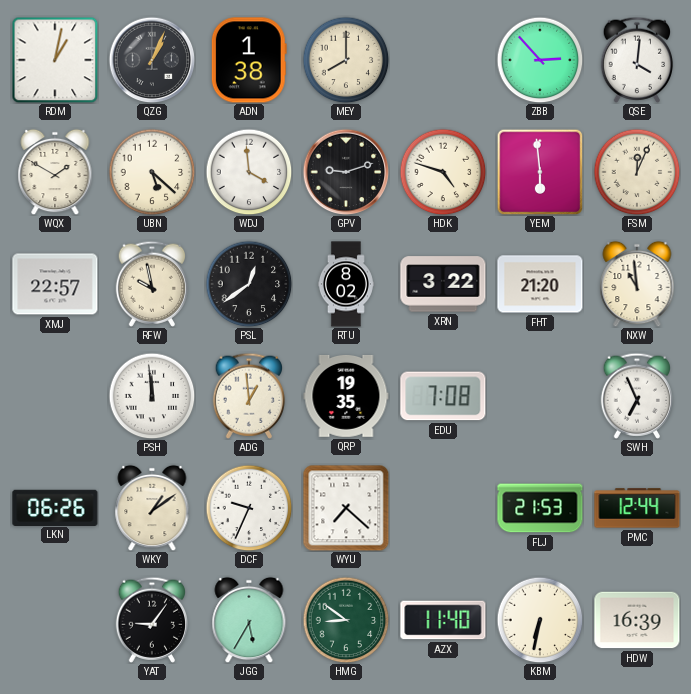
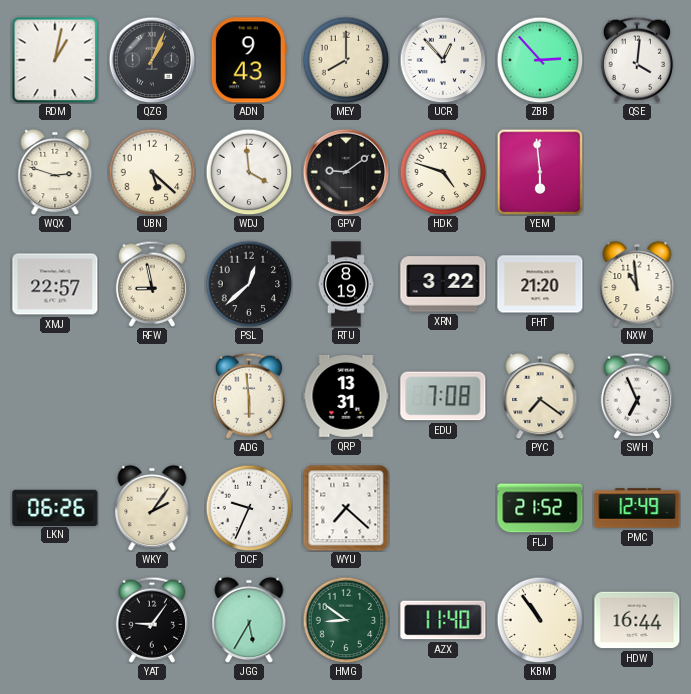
ADN: 1:38 -> 9:43 (249, 60)
UCR: none -> 12:53 (443, 60)
WQX: 1:50 -> 2:48 (55, 172)
GPV: 9:12 -> 9:09 (346, 172)
FSM: 12:04 -> none (637, 172)
RFW: 9:58 -> 8:58 (152, 284)
PSL: 12:39 -> 12:38 (249, 284)
RTU: 8:02 -> 8:19 (346, 284)
PSH: 11:59 -> none (152, 396)
ADG: 12:59 -> 5:59 (249, 396)
QRP: 19:35 -> 13:31 (346, 396)
PYC: none -> 7:21 (540, 396)
WKY: 1:09 -> 2:06 (152, 508)
FLJ: 21:53 -> 21:52 (540, 508)
PMC: 12:44 -> 12:49 (637, 508)
KBM: 6:32 -> 10:54 (540, 620)
HDW: 16:39 -> 16:44 (637, 620)
